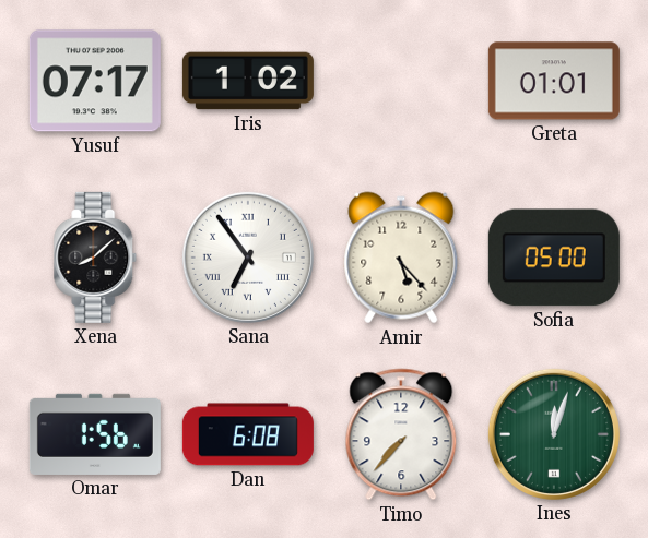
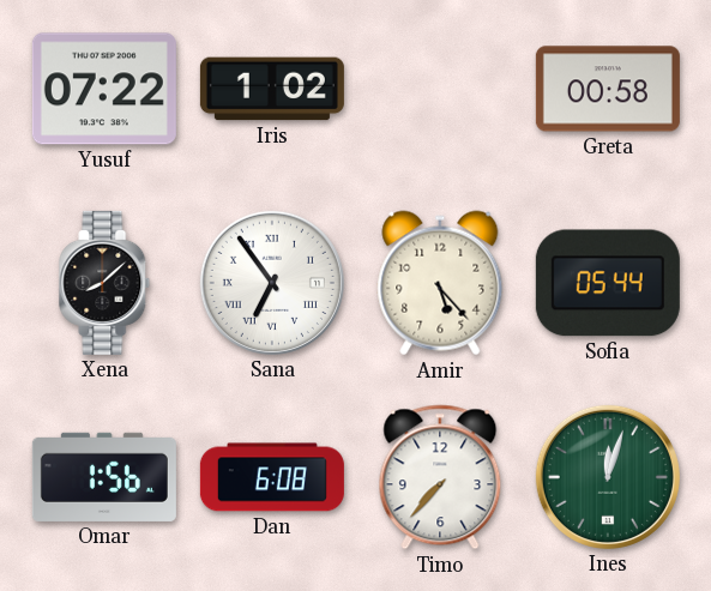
Yusuf: 07:17 -> 07:22 (104, 89)
Greta: 01:01 -> 00:58 (608, 89)
Sofia: 05:00 -> 05:44 (608, 283)
